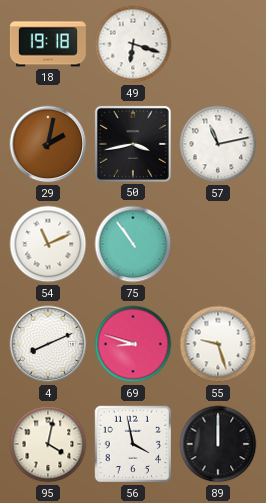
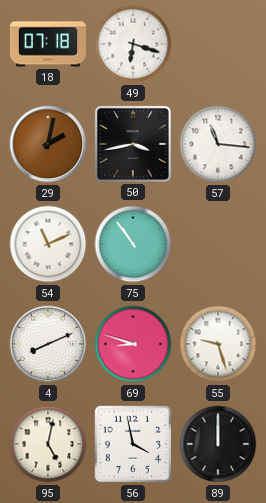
18: 19:18 -> 07:18 (48, 44)
57: 11:13 -> 11:16 (218, 144)
95: 4:02 -> 5:02 (48, 444)
